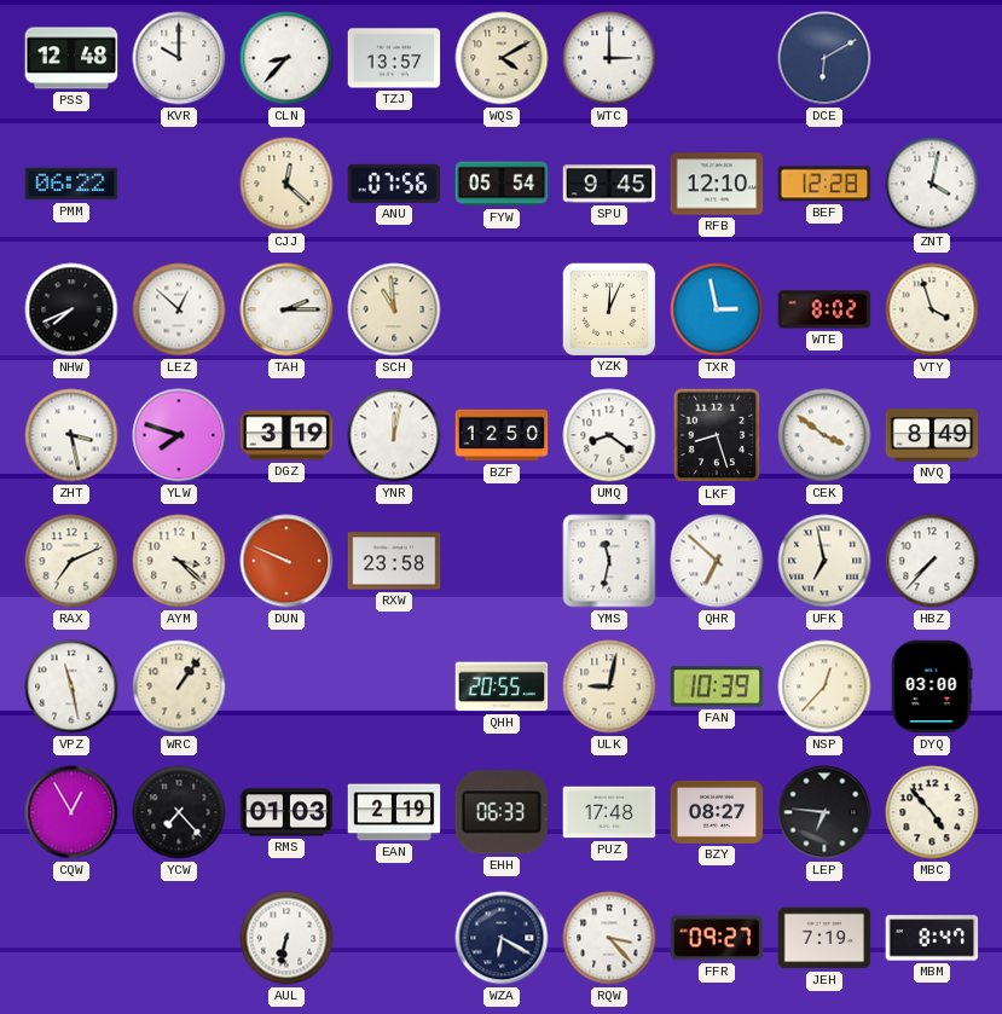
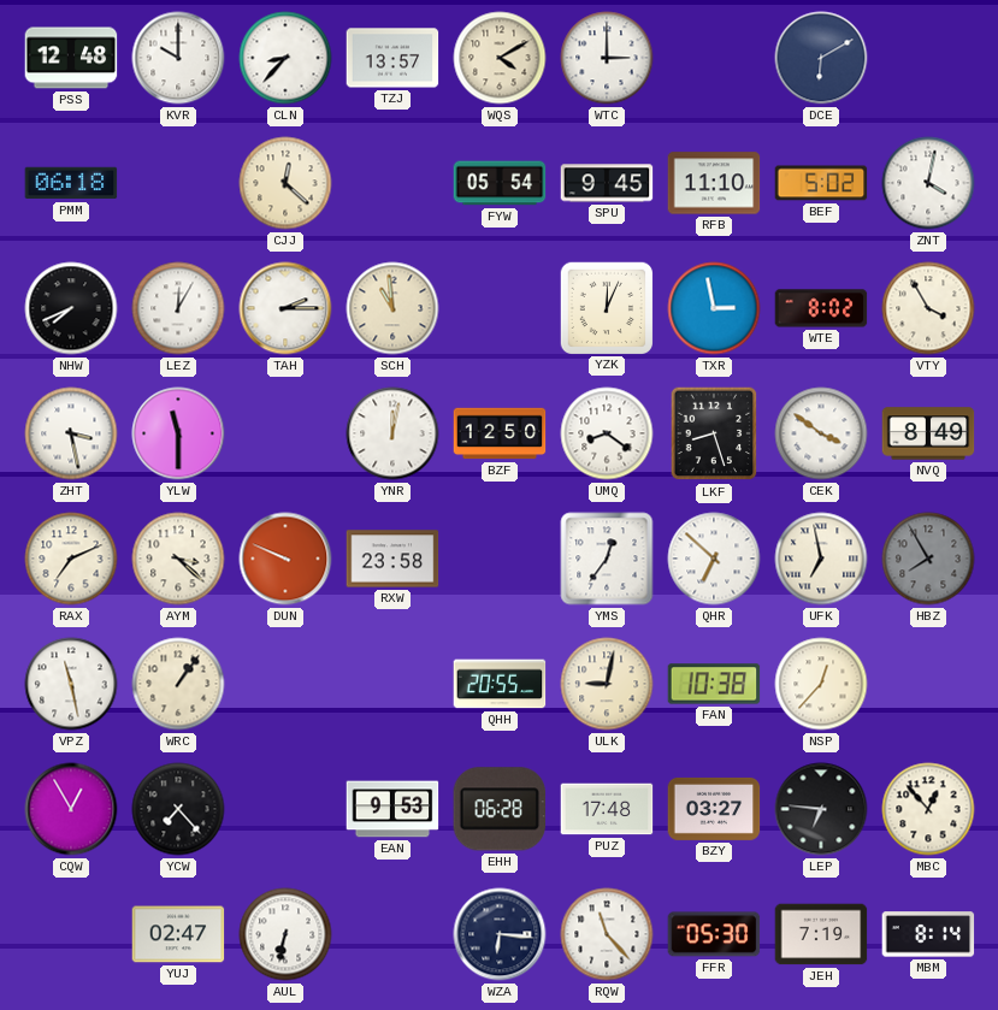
PMM: 06:22 -> 06:18 (71, 183)
ANU: 07:56 -> none (394, 184)
RFB: 12:10 -> 11:10 (714, 183)
BEF: 12:28 -> 5:02 (821, 183)
LEZ: 12:52 -> 12:05 (178, 308)
VTY: 3:57 -> 3:55 (928, 308)
YLW: 7:48 -> 11:30 (178, 433)
DGZ: 3:19 -> none (286, 435)
YMS: 11:32 -> 12:36 (607, 559)
HBZ: 7:37 -> 7:55 (928, 559)
HBZ dial: white -> grey (928, 559)
FAN: 10:39 -> 10:38 (714, 684)
DYQ: 03:00 -> none (932, 686)
RMS: 01:03 -> none (286, 812)
EAN: 2:19 -> 9:53 (392, 809)
EHH: 06:33 -> 06:28 (500, 809)
BZY: 08:27 -> 03:27 (714, 809)
MBC: 4:53 -> 12:53 (928, 809)
YUJ: none -> 02:47 (178, 934)
WZA: 6:20 -> 6:16 (500, 934)
RQW: 3:23 -> 11:23 (607, 934)
FFR: 09:27 -> 05:30 (714, 934)
MBM: 8:47 -> 8:14 (928, 934)
